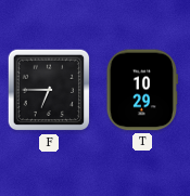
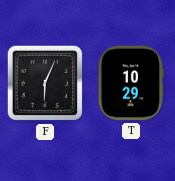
F: 6:45 -> 6:04 (45, 83)
